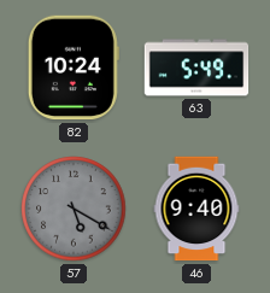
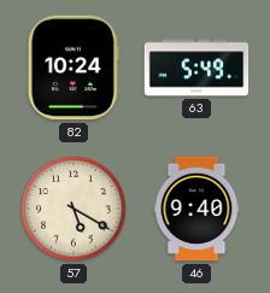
57 dial: grey -> cream (74, 209)
